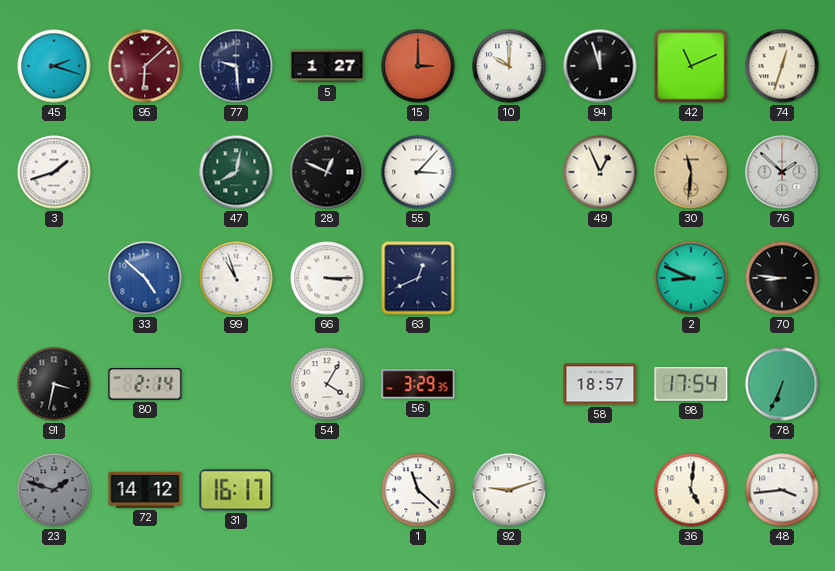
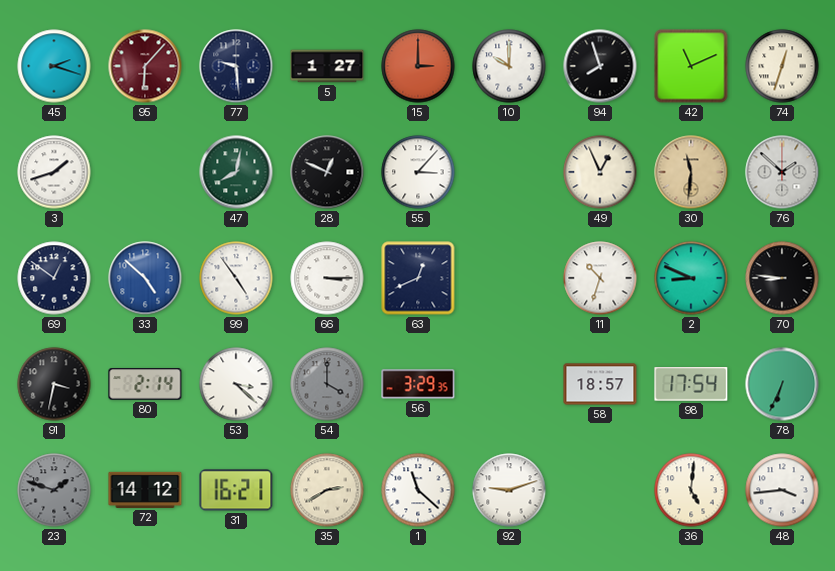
95: 6:08 -> 6:07 (145, 66)
94: 11:57 -> 7:57 (600, 66)
69: none -> 12:51 (54, 278)
99: 10:57 -> 4:54 (236, 278)
11: none -> 10:33 (600, 278)
53: none -> 3:22 (236, 384)
54: 4:05 -> 4:00 (327, 384)
54 dial: white -> grey (327, 384)
31: 16:17 -> 16:21 (236, 490)
35: none -> 2:40 (327, 490)
